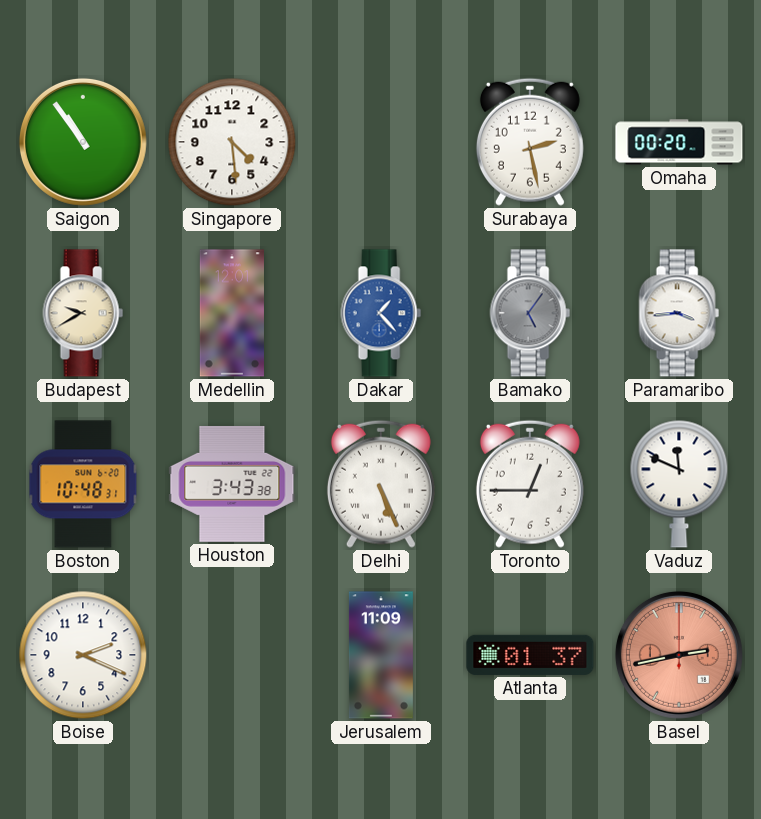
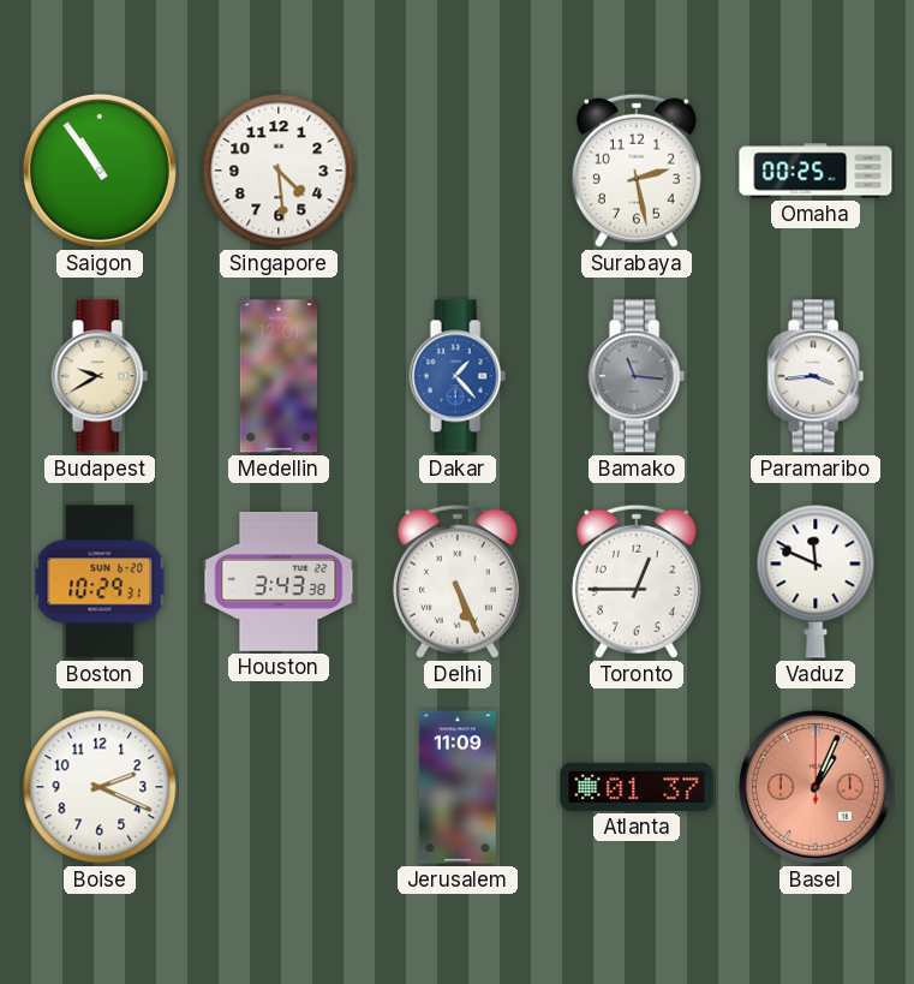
Omaha: 00:20 -> 00:25 (816, 171)
Bamako: 5:06 -> 11:16 (637, 376)
Boston: 10:48 -> 10:29 (100, 582)
Basel: 2:43 -> 1:04 (816, 787)
